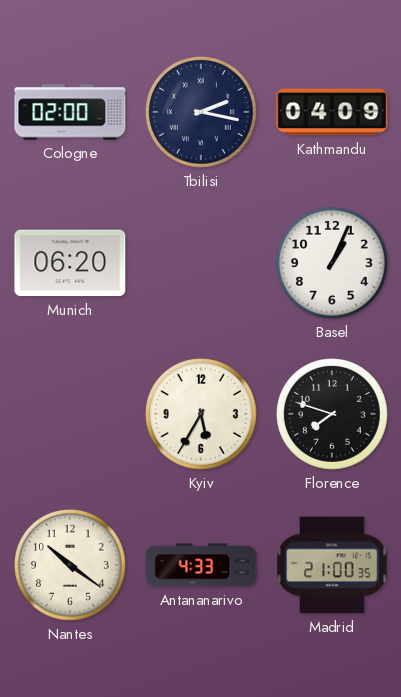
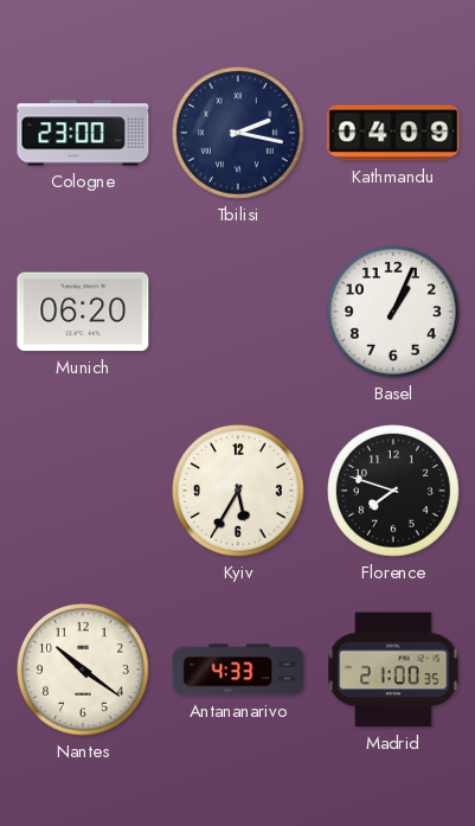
Cologne: 02:00 -> 23:00 (83, 133)
